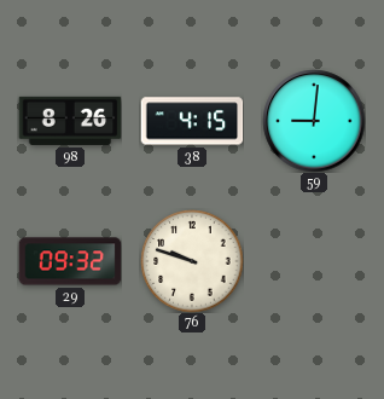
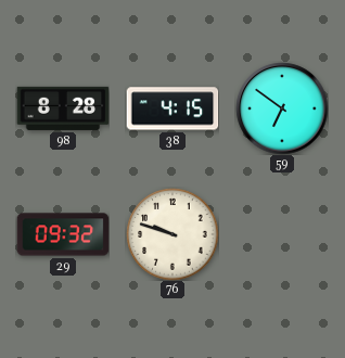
98: 8:26 -> 8:28 (63, 108)
59: 9:01 -> 6:51 (282, 108)
